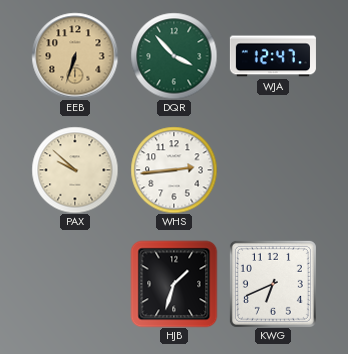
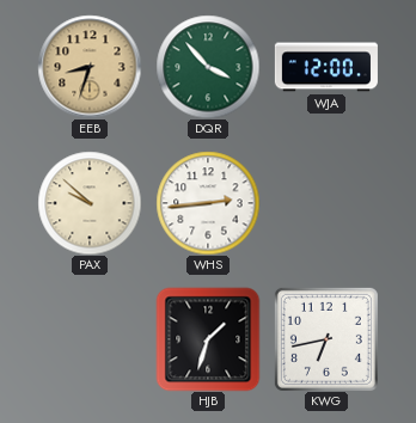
EEB: 6:33 -> 8:33 (90, 67)
WJA: 12:47 -> 12:00 (326, 67)
KWG: 6:41 -> 6:43 (326, 339)
